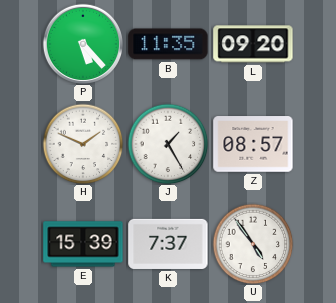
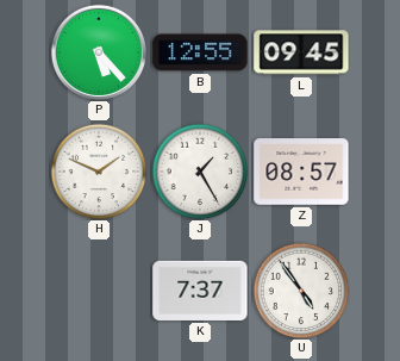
B: 11:35 -> 12:55 (200, 52)
L: 09:20 -> 09:45 (301, 52)
E: 15:39 -> none (83, 244)
